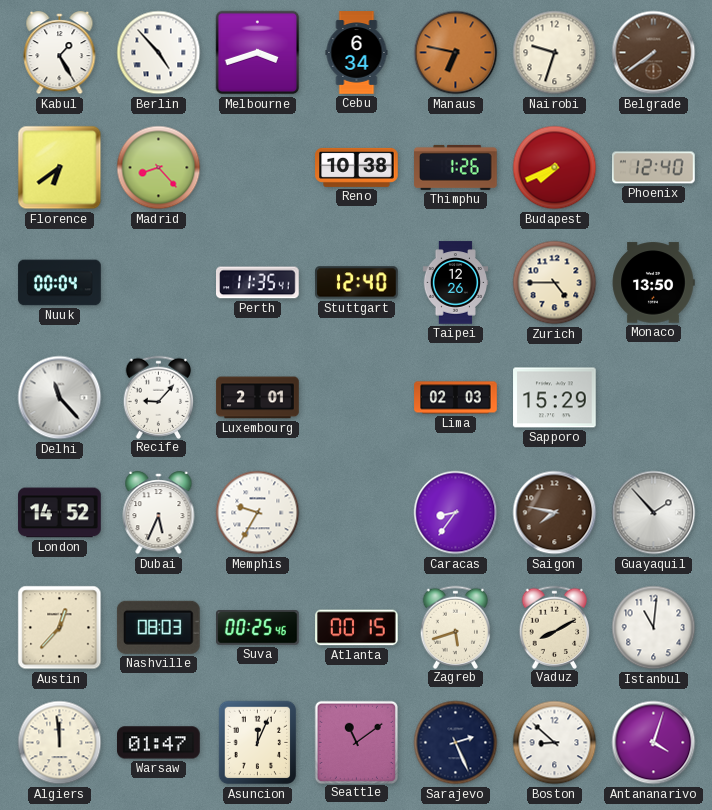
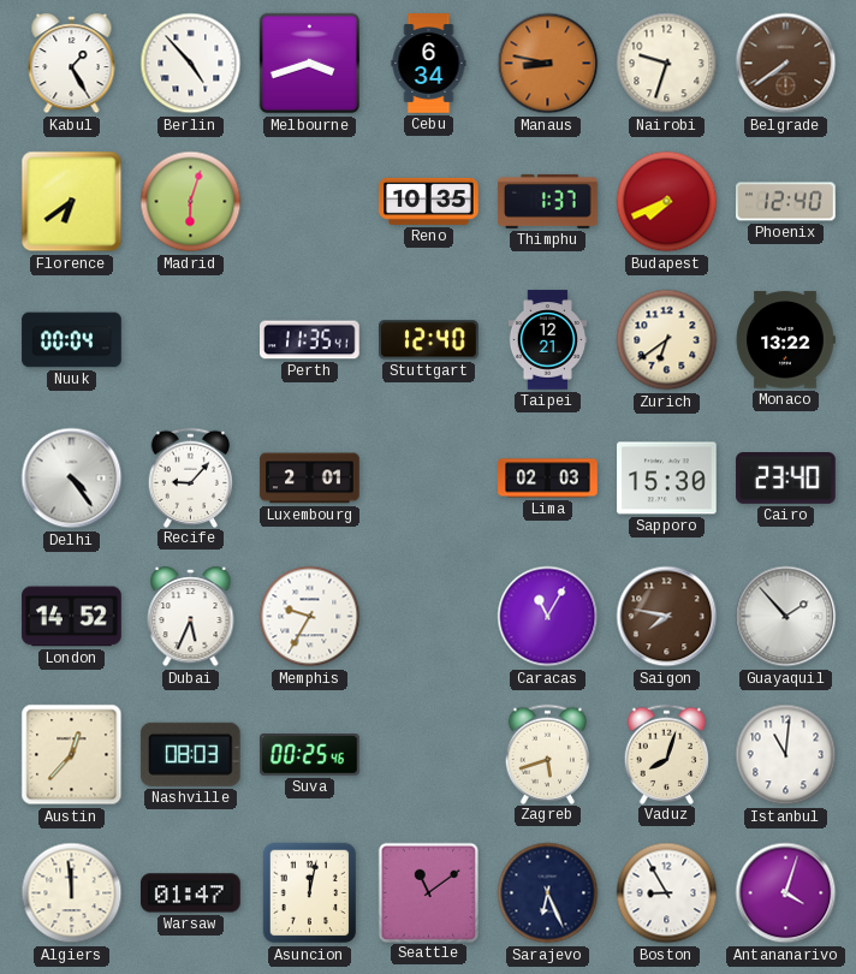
Manaus: 6:47 -> 8:47 (548, 64)
Madrid: 8:23 -> 6:03 (191, 202)
Reno: 10:38 -> 10:35 (429, 201)
Thimphu: 1:26 -> 1:37 (548, 201)
Taipei: 12:26 -> 12:21 (547, 340)
Zurich: 4:45 -> 6:39 (667, 340)
Monaco: 13:50 -> 13:22 (785, 340)
Delhi: 11:23 -> 4:24 (72, 479)
Sapporo: 15:29 -> 15:30 (667, 479)
Cairo: none -> 23:40 (786, 479)
Caracas: 8:36 -> 11:05 (548, 617)
Atlanta: 00:15 -> none (357, 628)
Vaduz: 8:10 -> 8:03 (667, 754)
Asuncion: 12:04 -> 12:02 (310, 893)
Sarajevo: 2:26 -> 6:26 (548, 893)
Boston: 8:52 -> 8:55 (667, 893)
